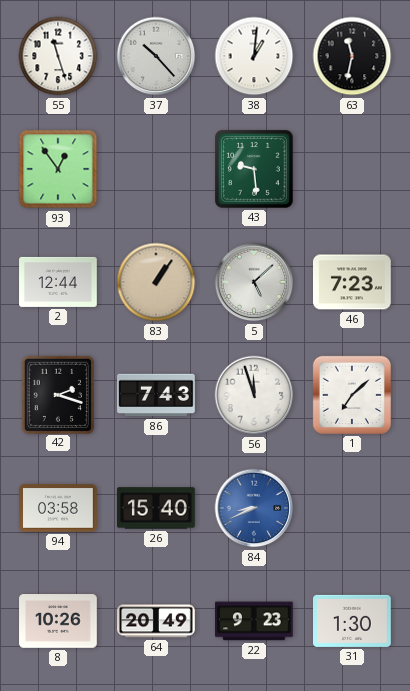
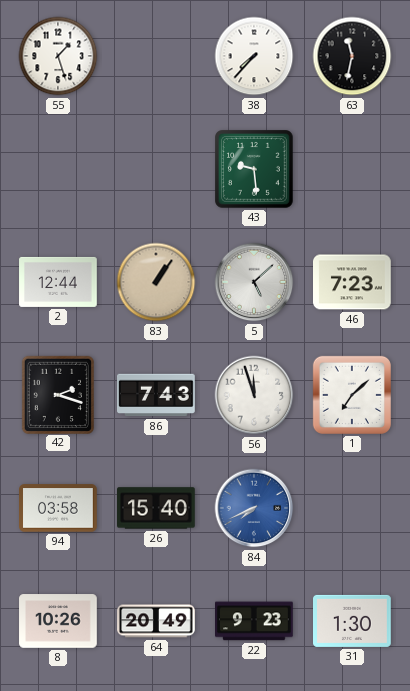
55: 11:27 -> 1:27 (58, 56)
37: 10:23 -> none (156, 56)
38: 1:01 -> 7:37 (254, 56)
93: 12:54 -> none (58, 169)
84: 8:41 -> 7:41 (254, 508)
